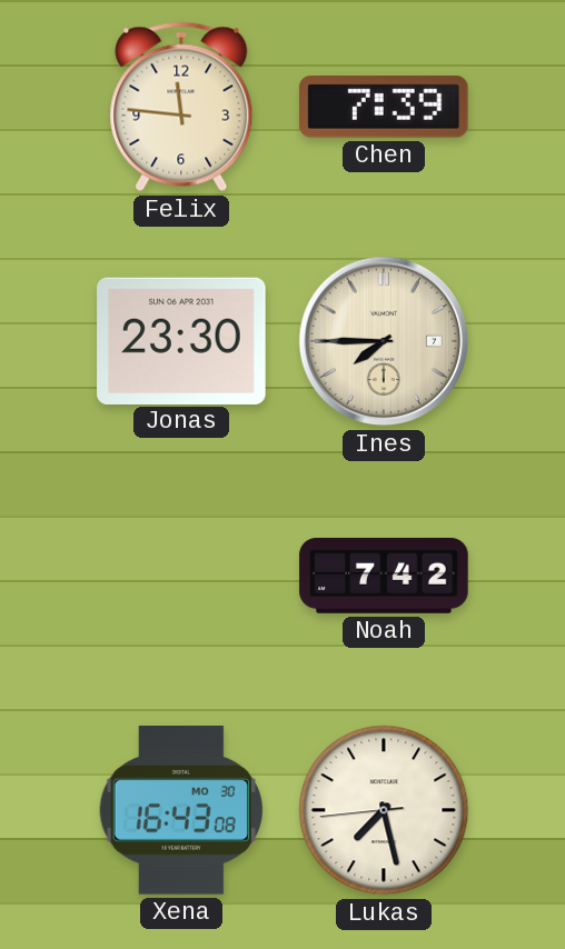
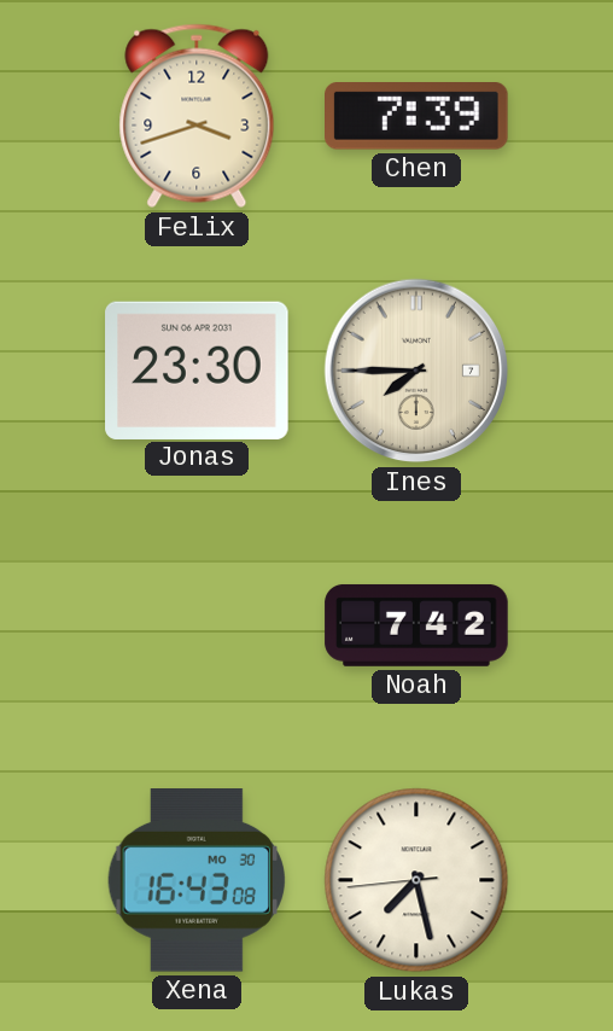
Felix: 11:46 -> 3:42 (197, 116)
